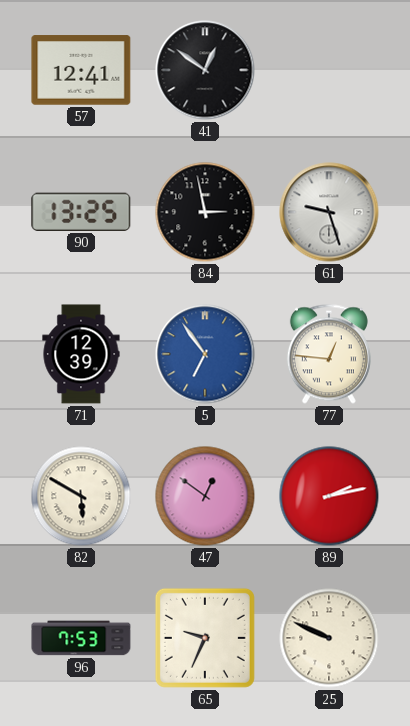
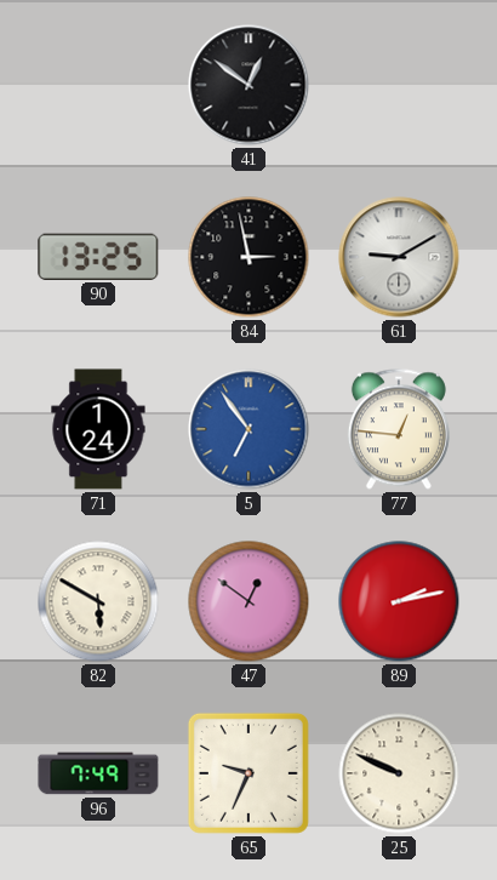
57: 12:41 -> none (81, 70)
61: 9:27 -> 9:10 (399, 257)
71: 12:39 -> 1:24 (98, 429)
96: 7:53 -> 7:49 (98, 773)
